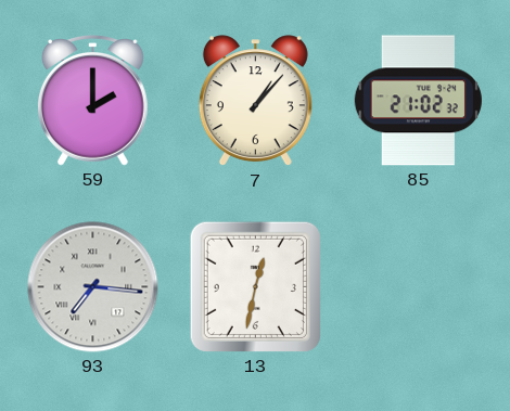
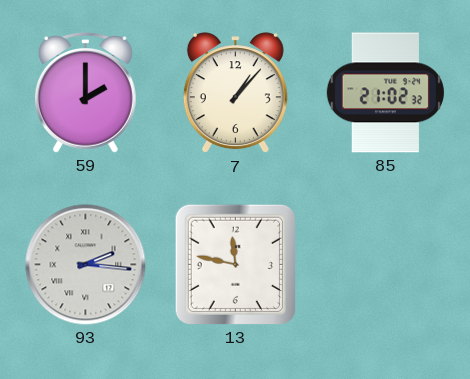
93: 7:16 -> 2:16 (86, 265)
13: 12:32 -> 11:47 (235, 264)
